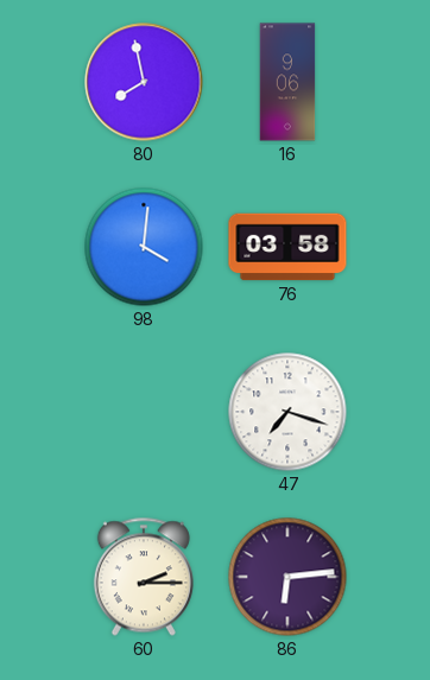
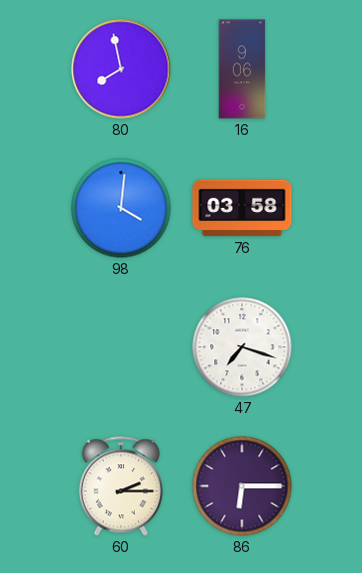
86: 6:14 -> 6:15 (242, 486)
